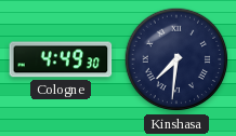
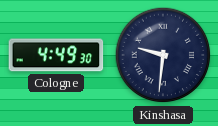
Kinshasa: 7:31 -> 9:31 (163, 55)
